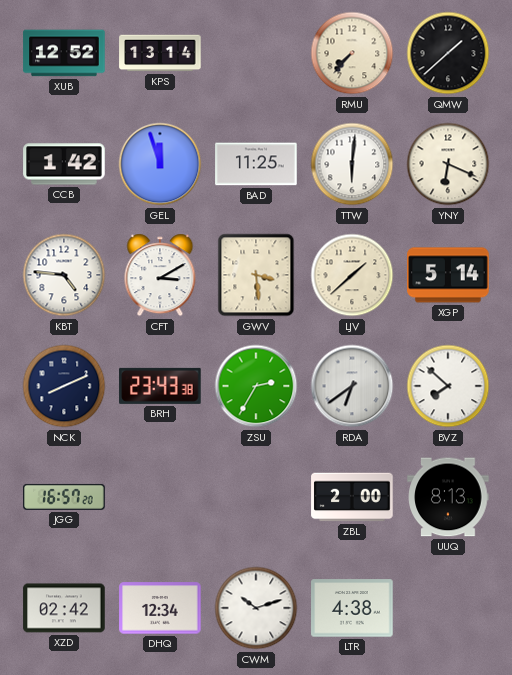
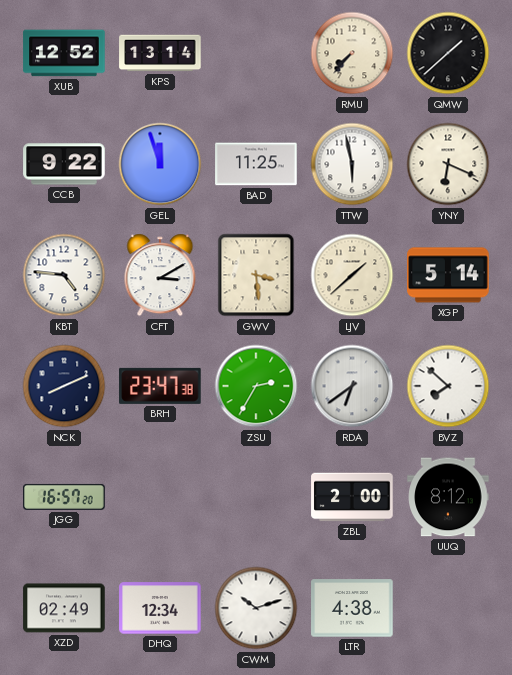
CCB: 1:42 -> 9:22 (64, 164)
TTW: 6:01 -> 5:58 (352, 164)
BRH: 23:43 -> 23:47 (160, 386)
UUQ: 8:13 -> 8:12 (448, 497)
XZD: 02:42 -> 02:49 (64, 608)
